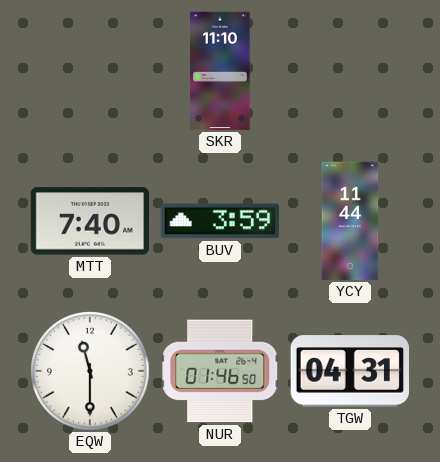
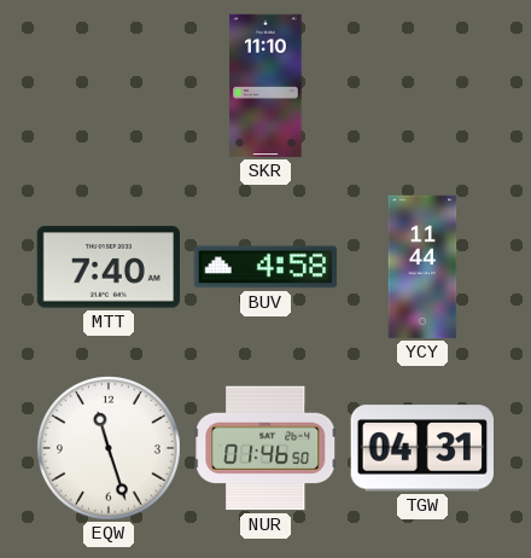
BUV: 3:59 -> 4:58 (265, 267)
EQW: 11:30 -> 11:27 (109, 448)
